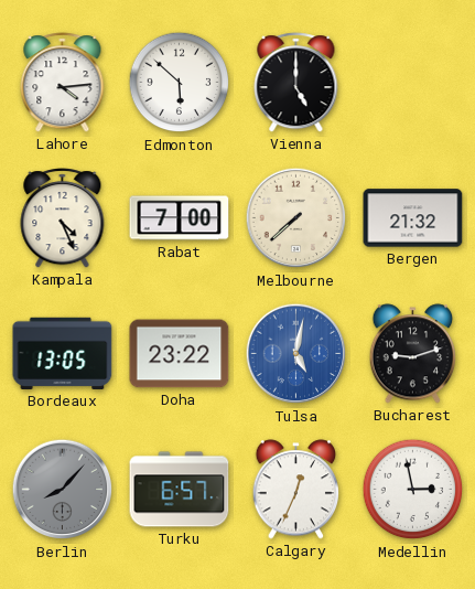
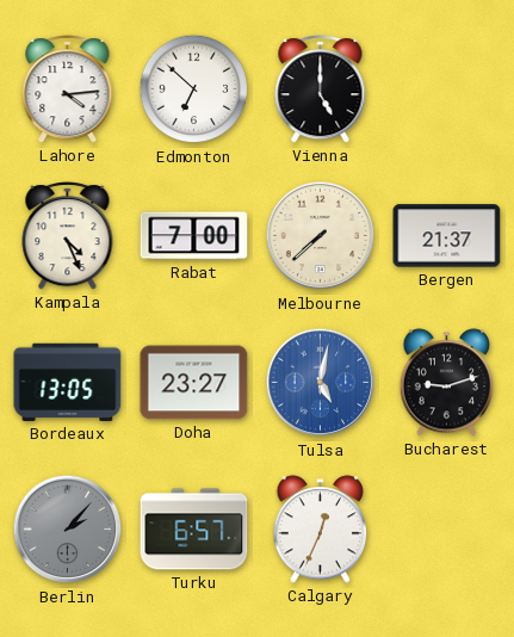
Edmonton: 5:52 -> 6:52 (194, 89)
Bergen: 21:32 -> 21:37 (447, 236)
Doha: 23:22 -> 23:27 (194, 383)
Berlin: 8:07 -> 2:07 (68, 530)
Medellin: 2:58 -> none (413, 490)
